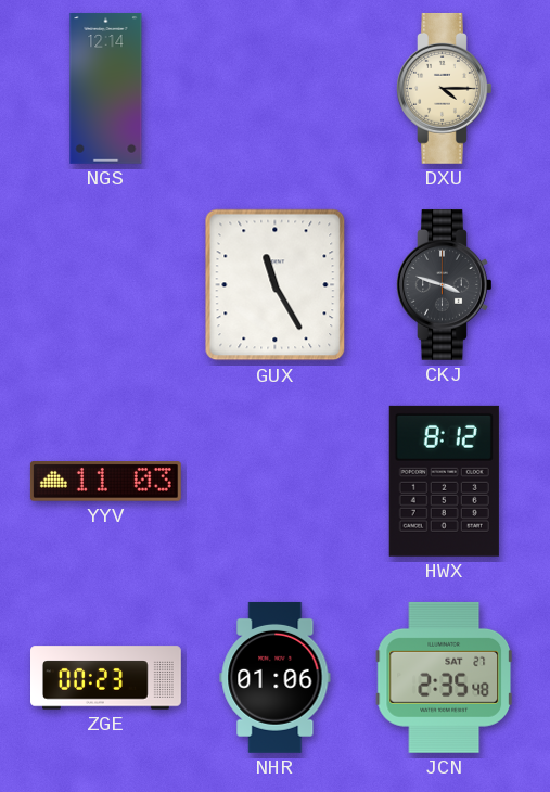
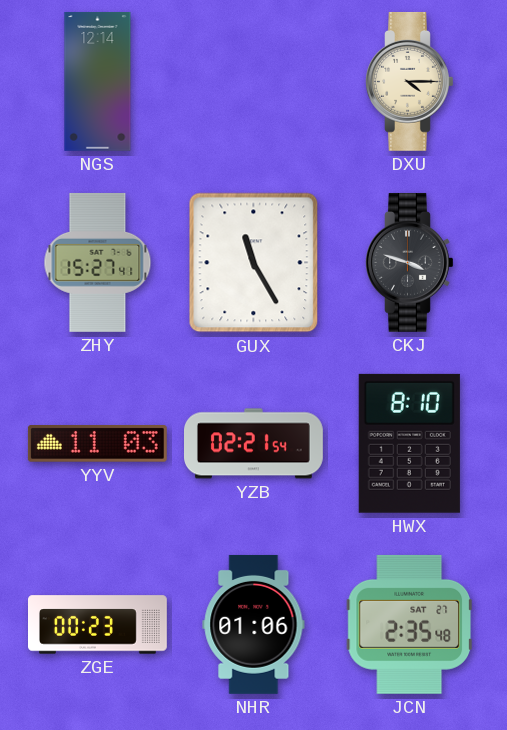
ZHY: none -> 15:27 (98, 262)
YZB: none -> 02:21 (254, 444)
HWX: 8:12 -> 8:10 (409, 443)
